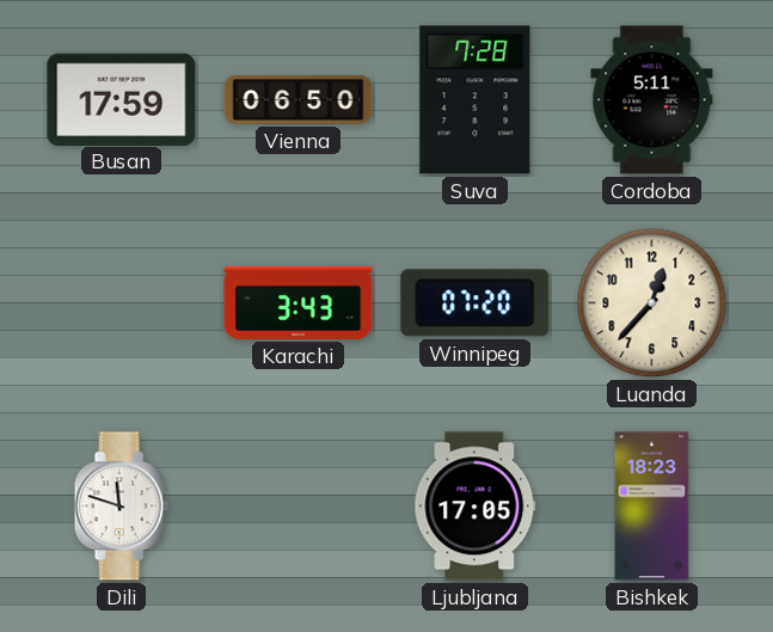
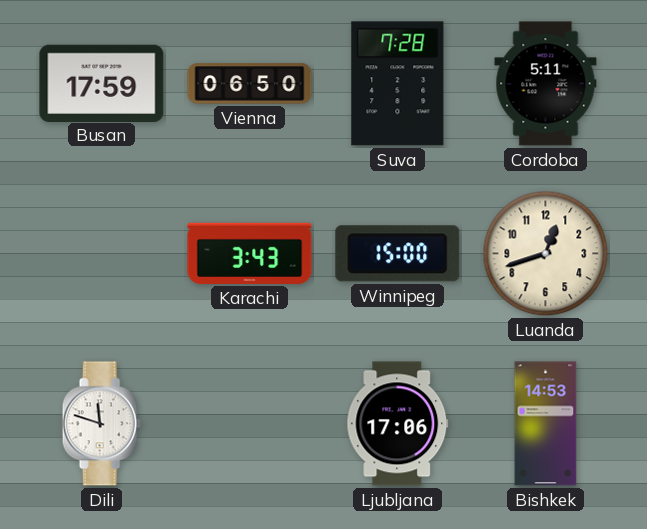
Winnipeg: 07:20 -> 15:00 (398, 254)
Luanda: 12:37 -> 12:42 (546, 254)
Ljubljana: 17:05 -> 17:06 (398, 424)
Bishkek: 18:23 -> 14:53 (546, 424)
